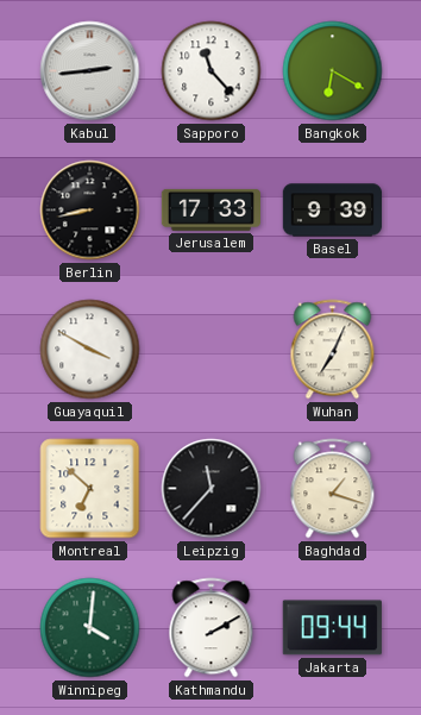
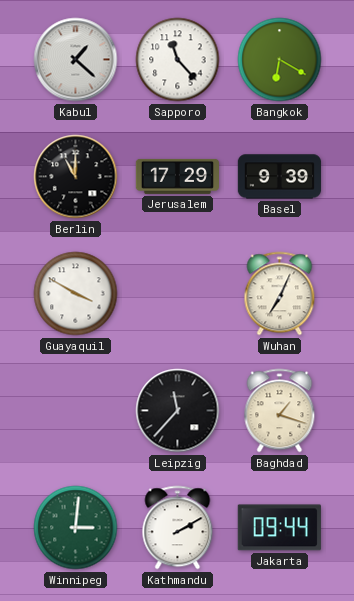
Kabul: 2:44 -> 1:22 (76, 60)
Berlin: 8:43 -> 11:00 (76, 177)
Jerusalem: 17:33 -> 17:29 (177, 176)
Montreal: 6:52 -> none (90, 489)
Winnipeg: 4:01 -> 3:01 (76, 528)
